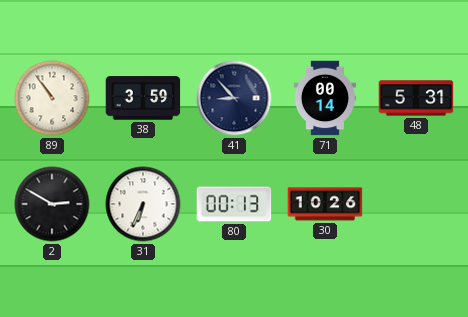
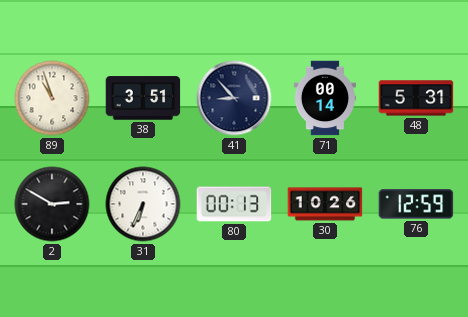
89: 10:54 -> 10:57 (52, 98)
38: 3:59 -> 3:51 (143, 98)
76: none -> 12:59 (416, 204)
